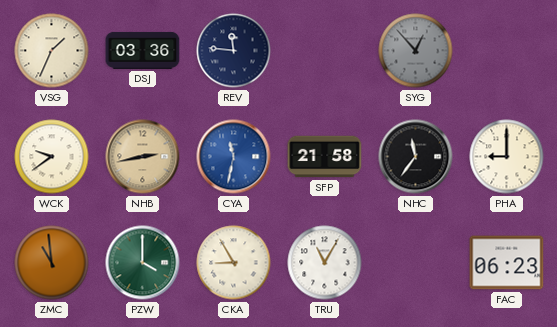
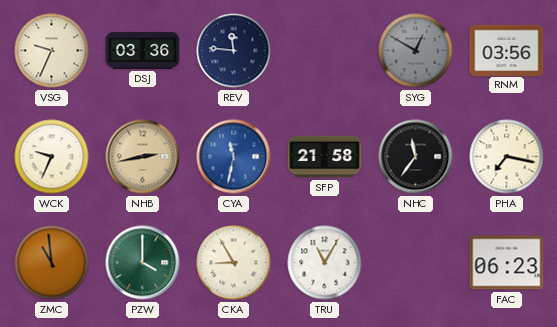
VSG: 1:34 -> 9:34 (52, 51)
SYG: 12:53 -> 12:50 (416, 51)
RNM: none -> 03:56 (507, 50)
WCK: 9:39 -> 9:34 (52, 157)
PHA: 9:00 -> 7:17 (507, 157)
